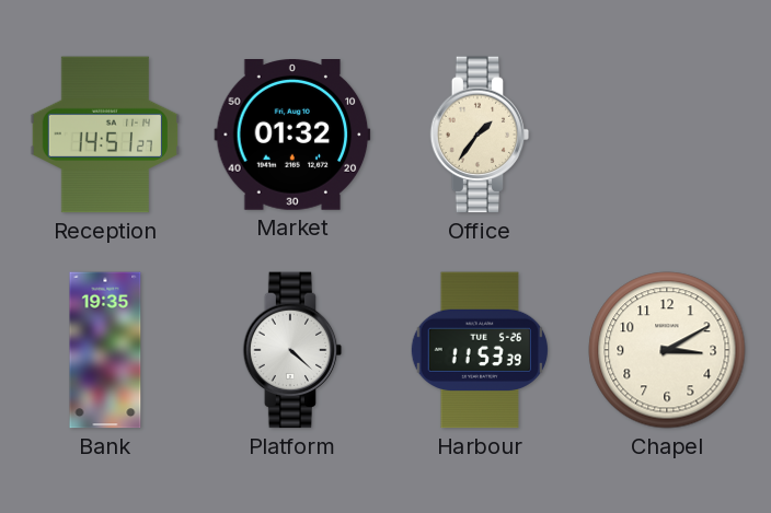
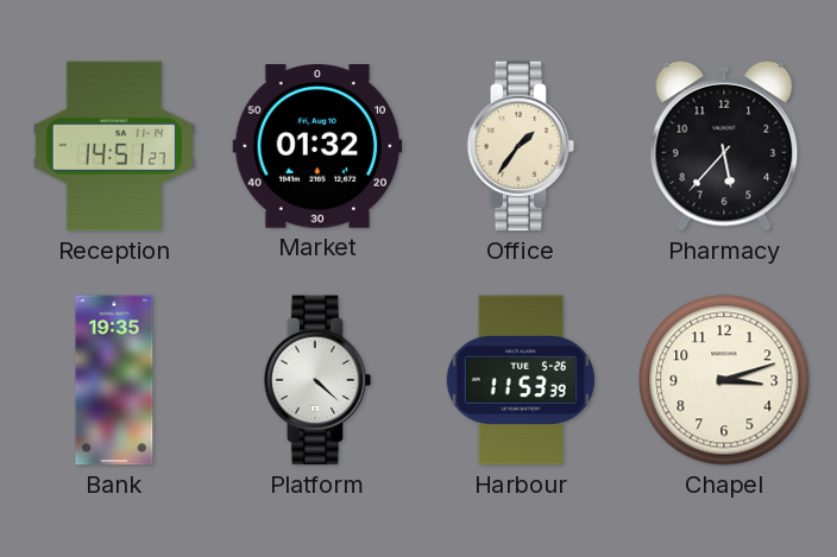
Pharmacy: none -> 5:37 (724, 146)
Chapel: 3:10 -> 3:12 (724, 380)
